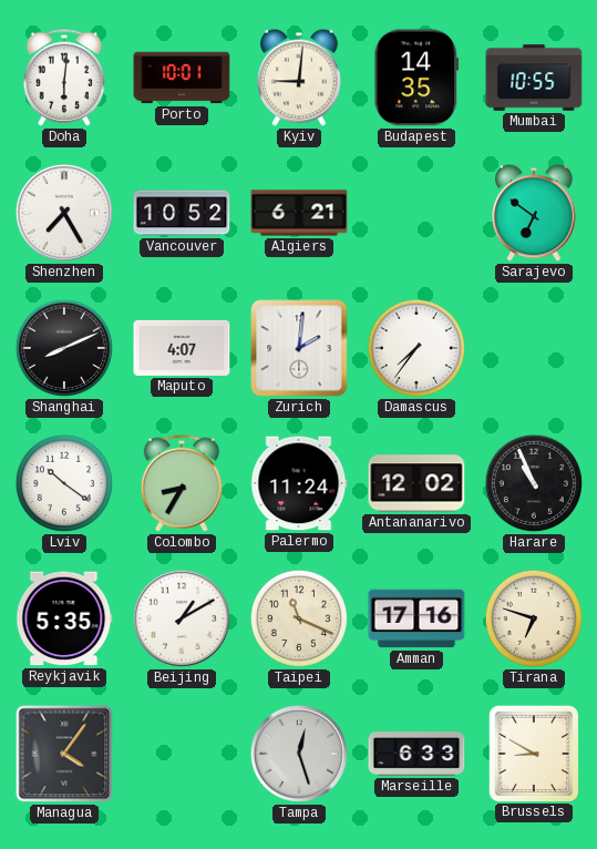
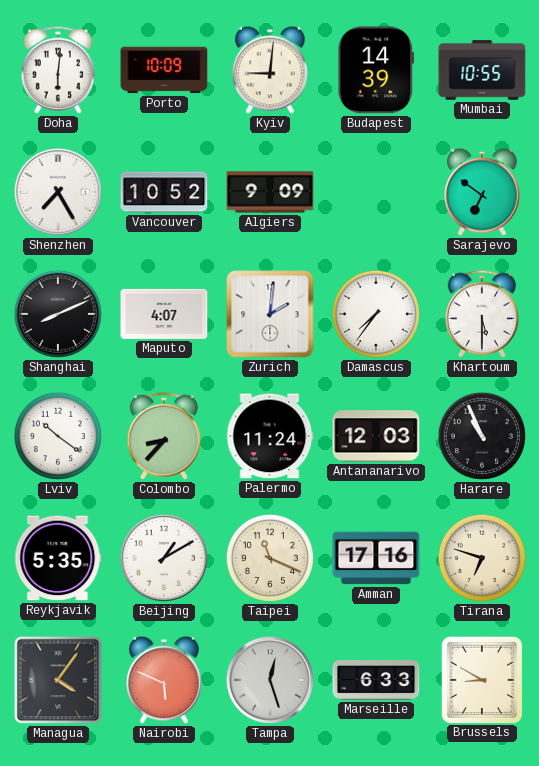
Porto: 10:01 -> 10:09 (164, 70)
Budapest: 14:35 -> 14:39 (376, 70)
Algiers: 6:21 -> 9:09 (270, 192)
Khartoum: none -> 5:30 (482, 314)
Colombo: 8:35 -> 8:37 (164, 436)
Antananarivo: 12:02 -> 12:03 (376, 436)
Nairobi: none -> 5:49 (164, 680)
